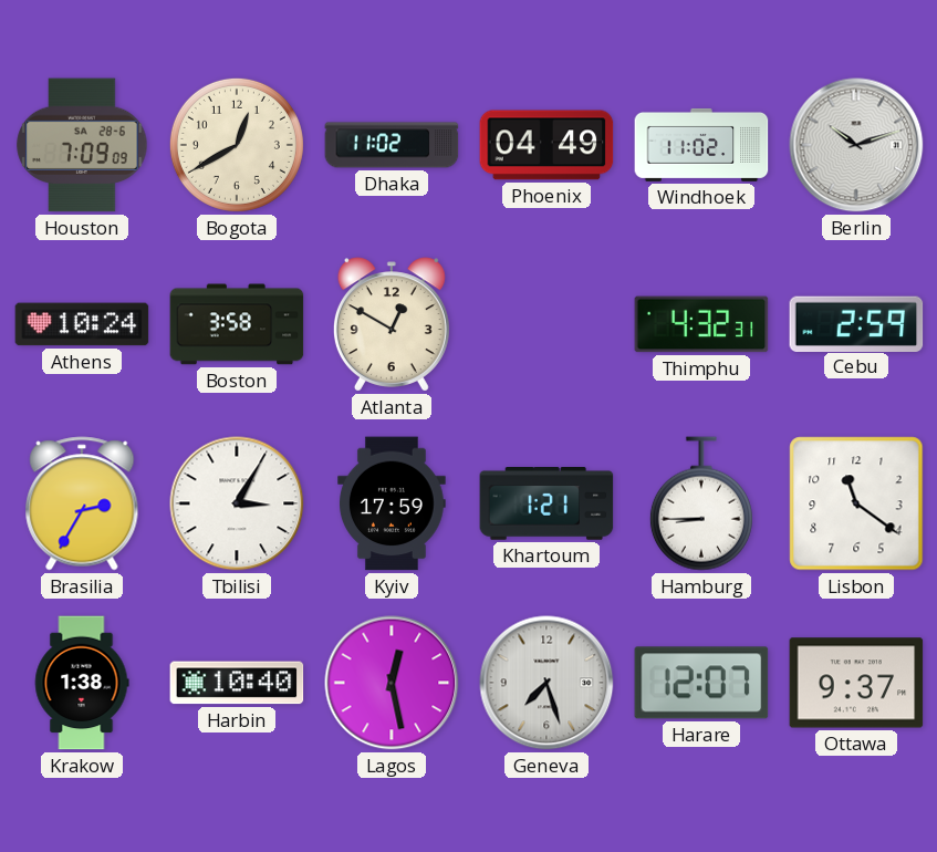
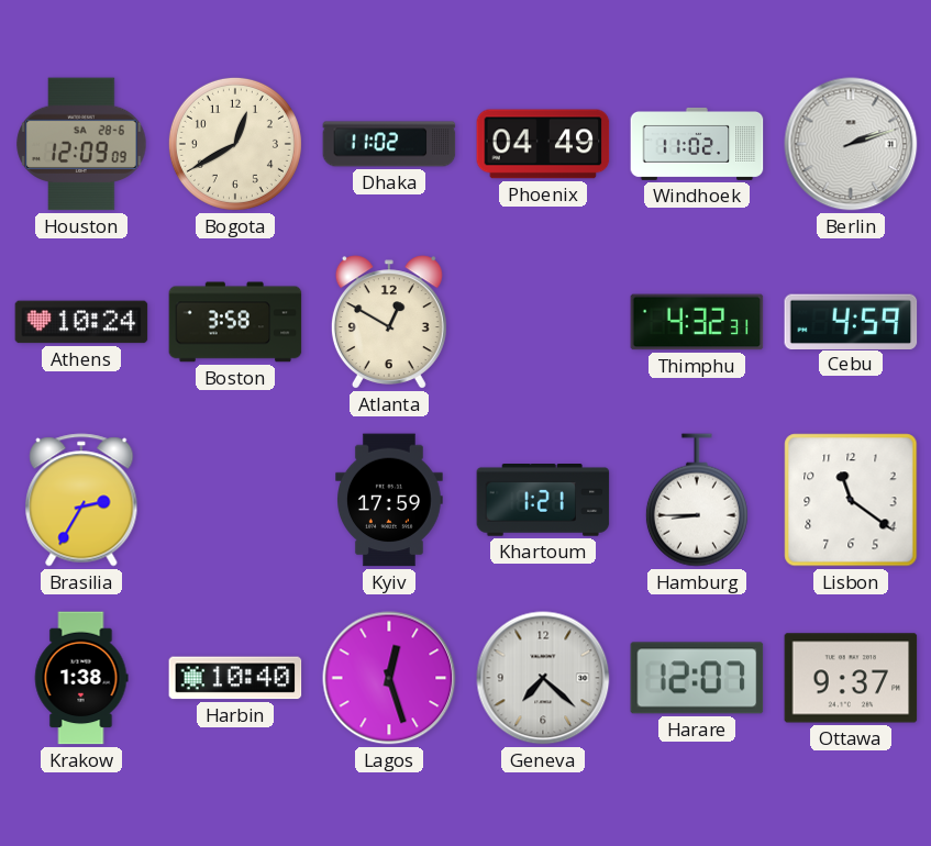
Houston: 7:09 -> 12:09 (81, 144)
Berlin: 10:12 -> 2:12 (851, 144)
Cebu: 2:59 -> 4:59 (851, 321)
Tbilisi: 3:05 -> none (237, 503)
Lagos: 12:28 -> 12:27 (389, 678)
Geneva: 7:27 -> 7:22 (543, 678)
